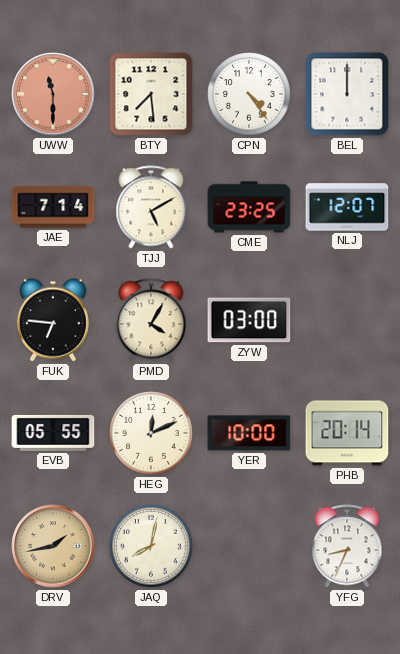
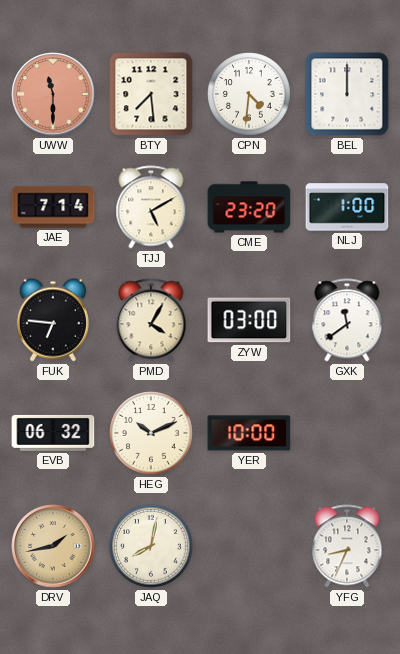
CPN: 4:24 -> 4:31 (249, 94)
CME: 23:25 -> 23:20 (249, 207)
NLJ: 12:07 -> 1:00 (347, 207)
GXK: none -> 11:39 (347, 320)
EVB: 05:55 -> 06:32 (53, 433)
HEG: 12:11 -> 10:11 (151, 433)
PHB: 20:14 -> none (347, 433)
